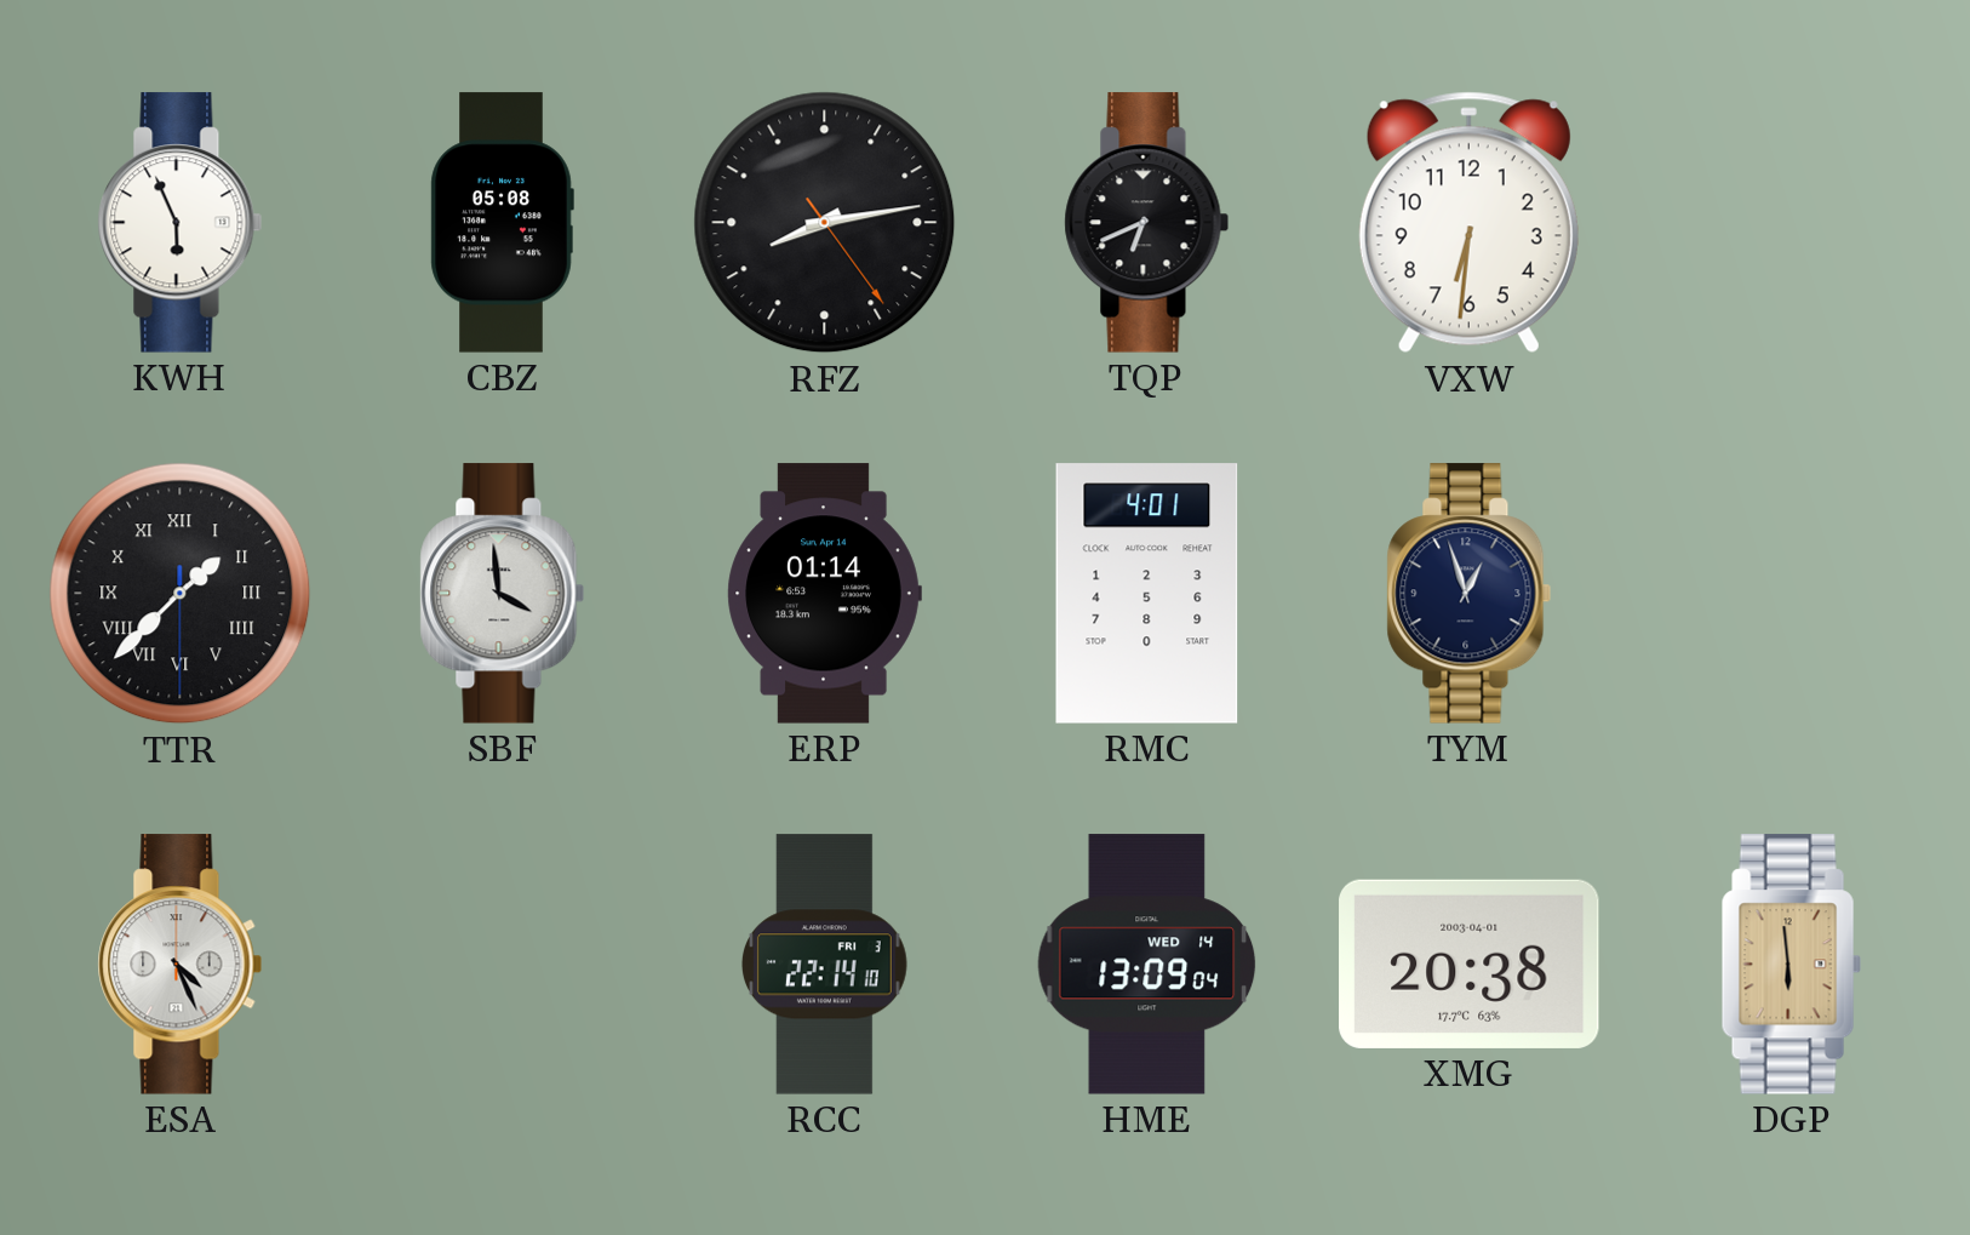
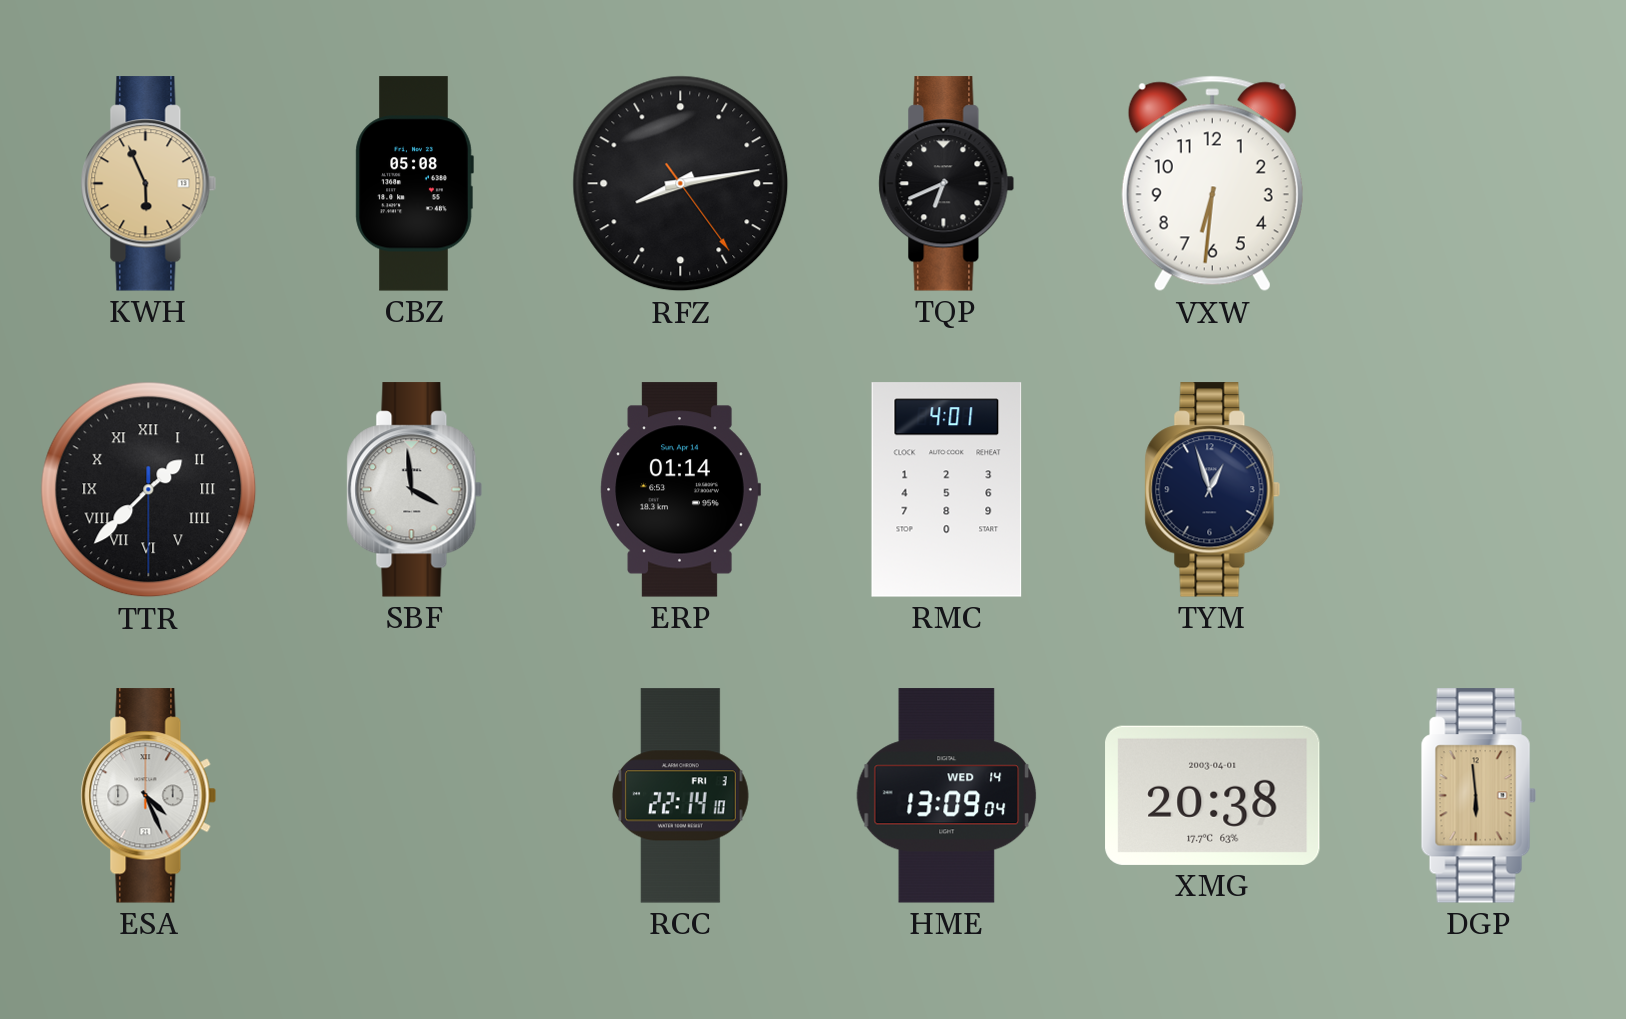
KWH dial: white -> champagne (149, 184)
